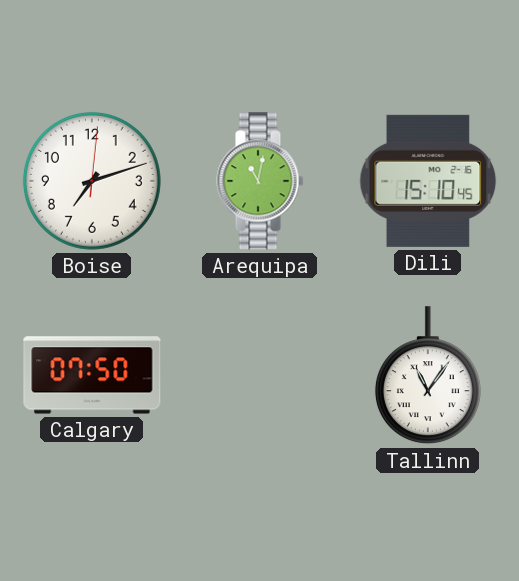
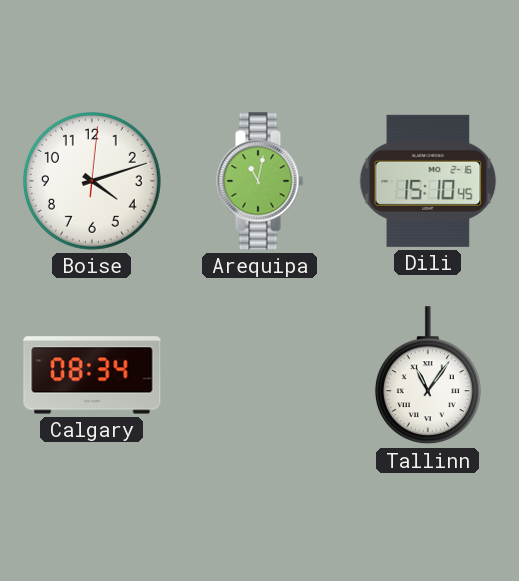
Boise: 7:12 -> 4:12 (92, 181)
Calgary: 07:50 -> 08:34 (92, 375)
